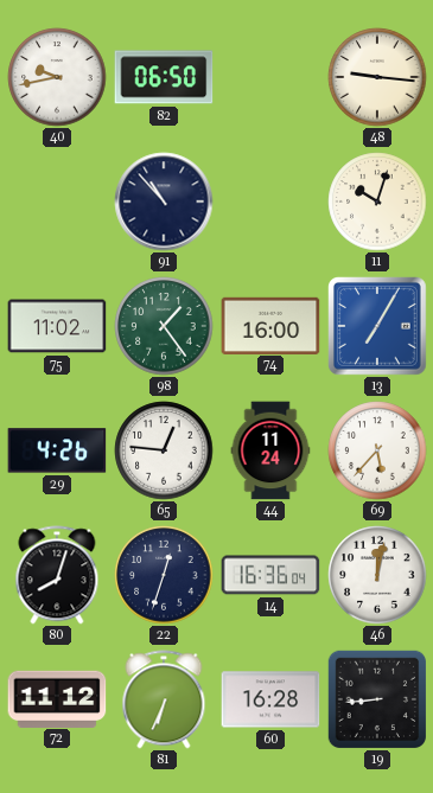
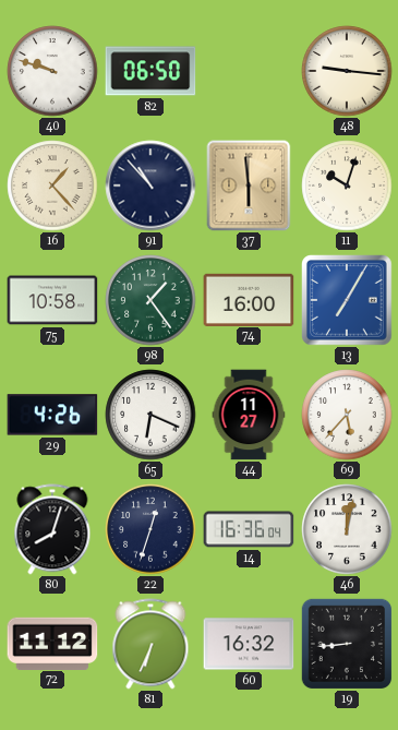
40: 9:43 -> 9:48 (52, 71)
16: none -> 1:23 (52, 186)
37: none -> 5:59 (249, 186)
75: 11:02 -> 10:58 (52, 300)
65: 12:46 -> 6:19 (150, 415)
44: 11:24 -> 11:27 (249, 415)
60: 16:28 -> 16:32 (249, 644)
